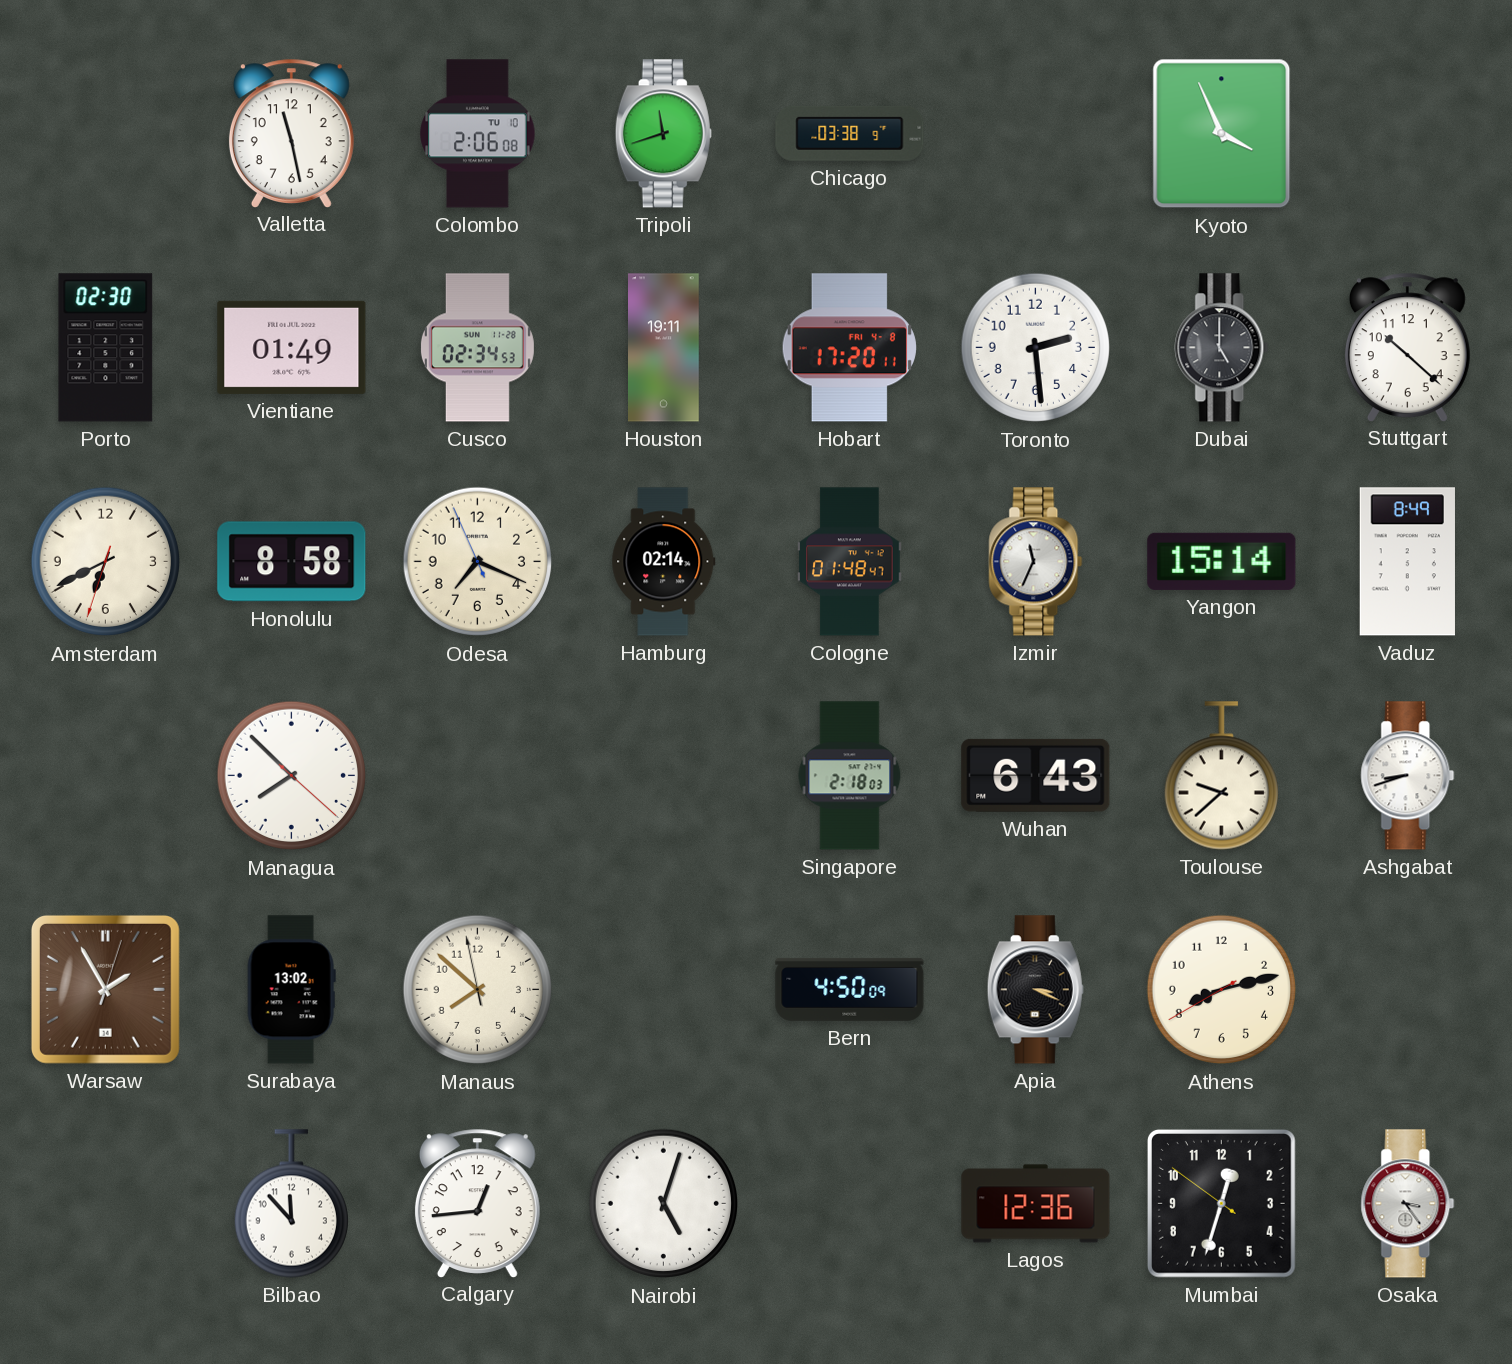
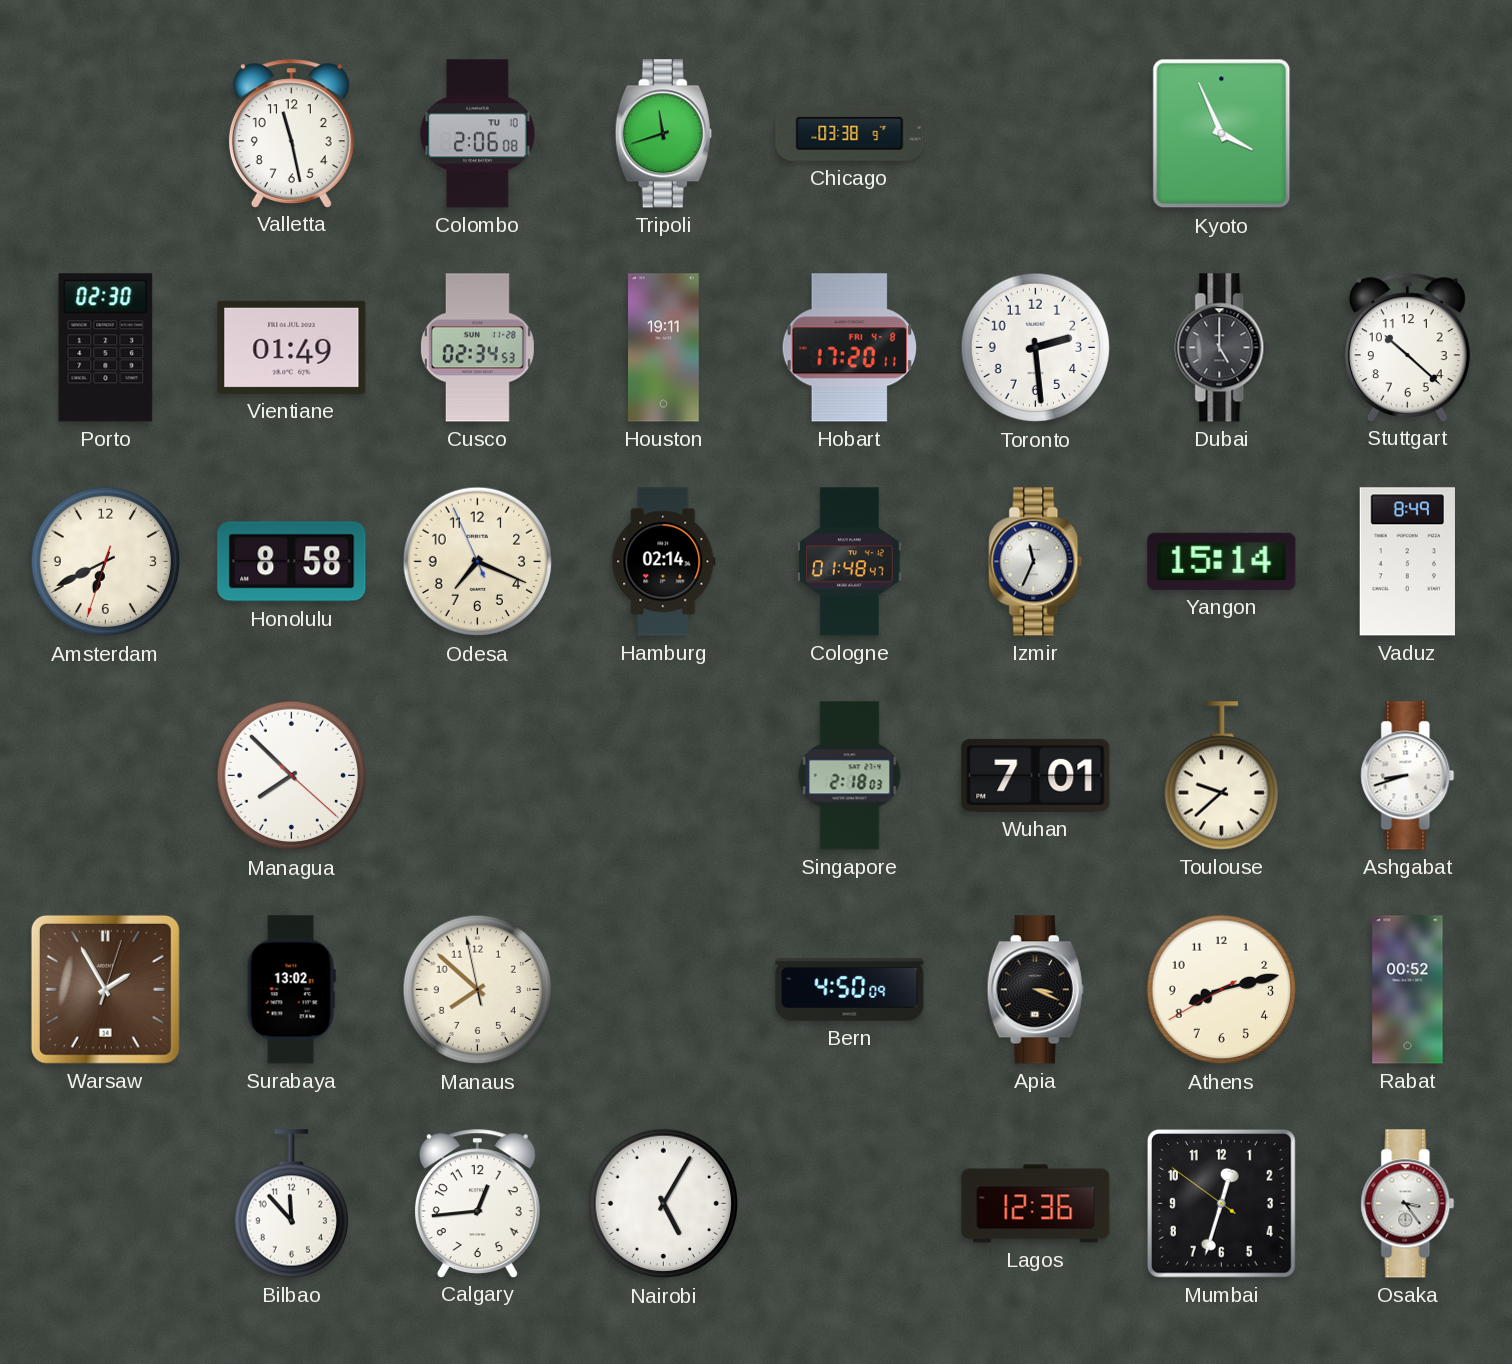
Wuhan: 6:43 -> 7:01 (1036, 775)
Rabat: none -> 00:52 (1408, 990)
Nairobi: 5:03 -> 5:05 (664, 1204)
